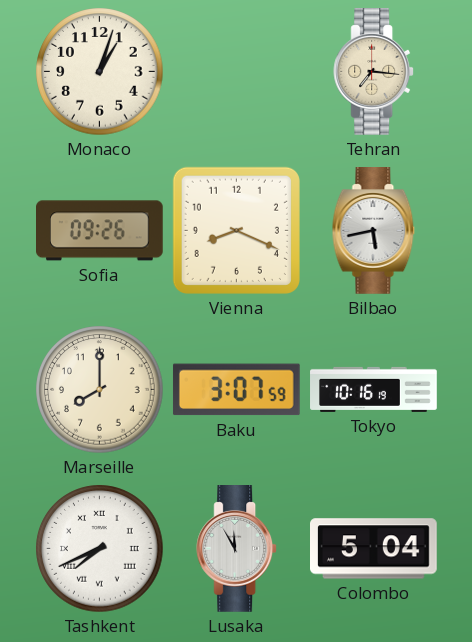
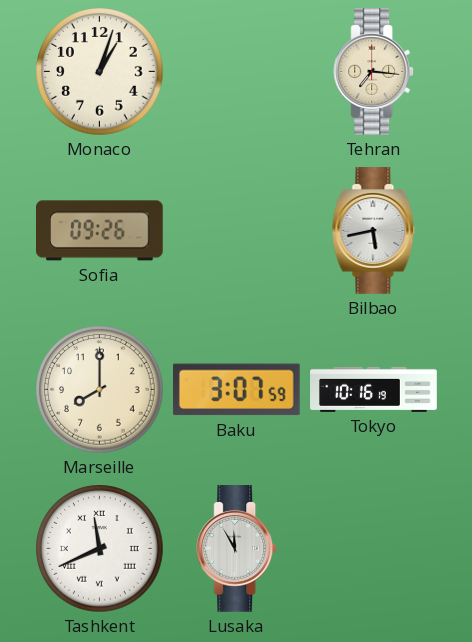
Vienna: 8:19 -> none (236, 230)
Tashkent: 7:41 -> 11:41 (100, 549)
Colombo: 5:04 -> none (374, 549)
